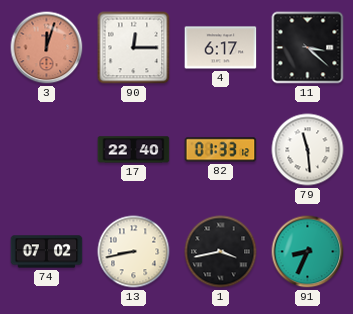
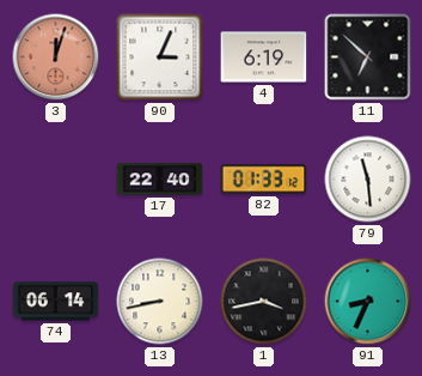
90: 12:15 -> 3:04 (160, 57)
4: 6:17 -> 6:19 (264, 57)
11: 3:22 -> 6:52 (368, 57)
74: 07:02 -> 06:14 (56, 302)
